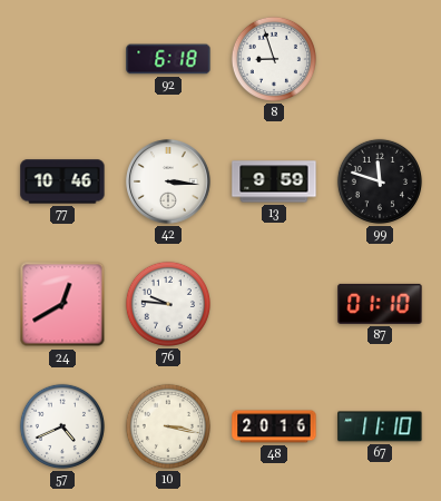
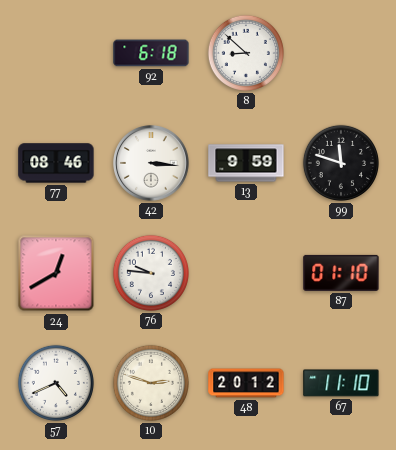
8: 8:57 -> 8:52 (246, 53)
77: 10:46 -> 08:46 (56, 163)
10: 3:17 -> 2:48 (151, 383)
48: 20:16 -> 20:12 (246, 383)
